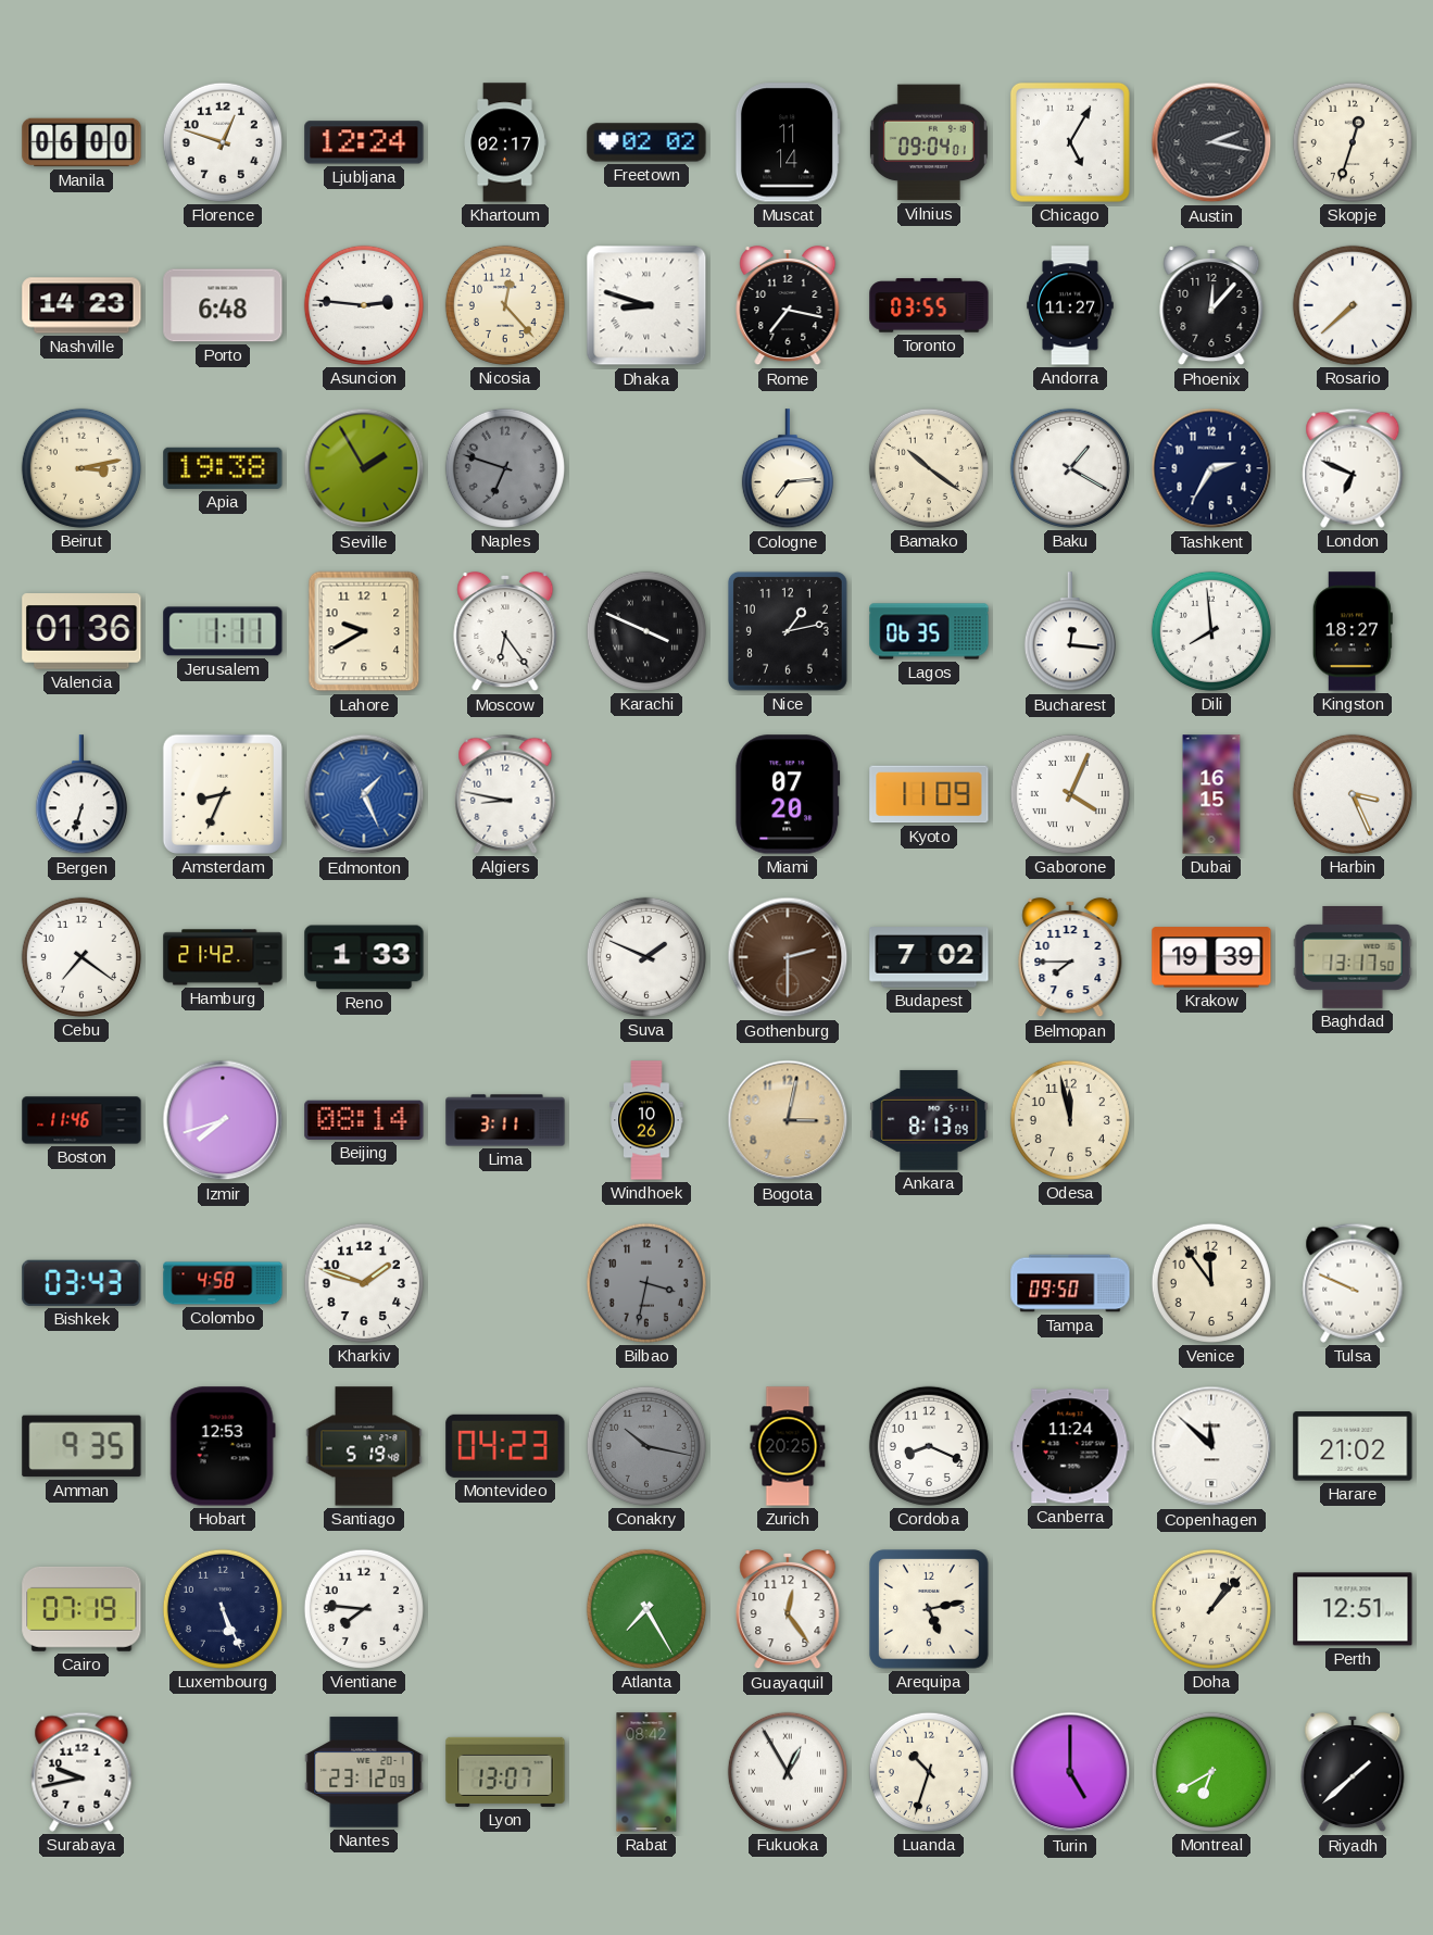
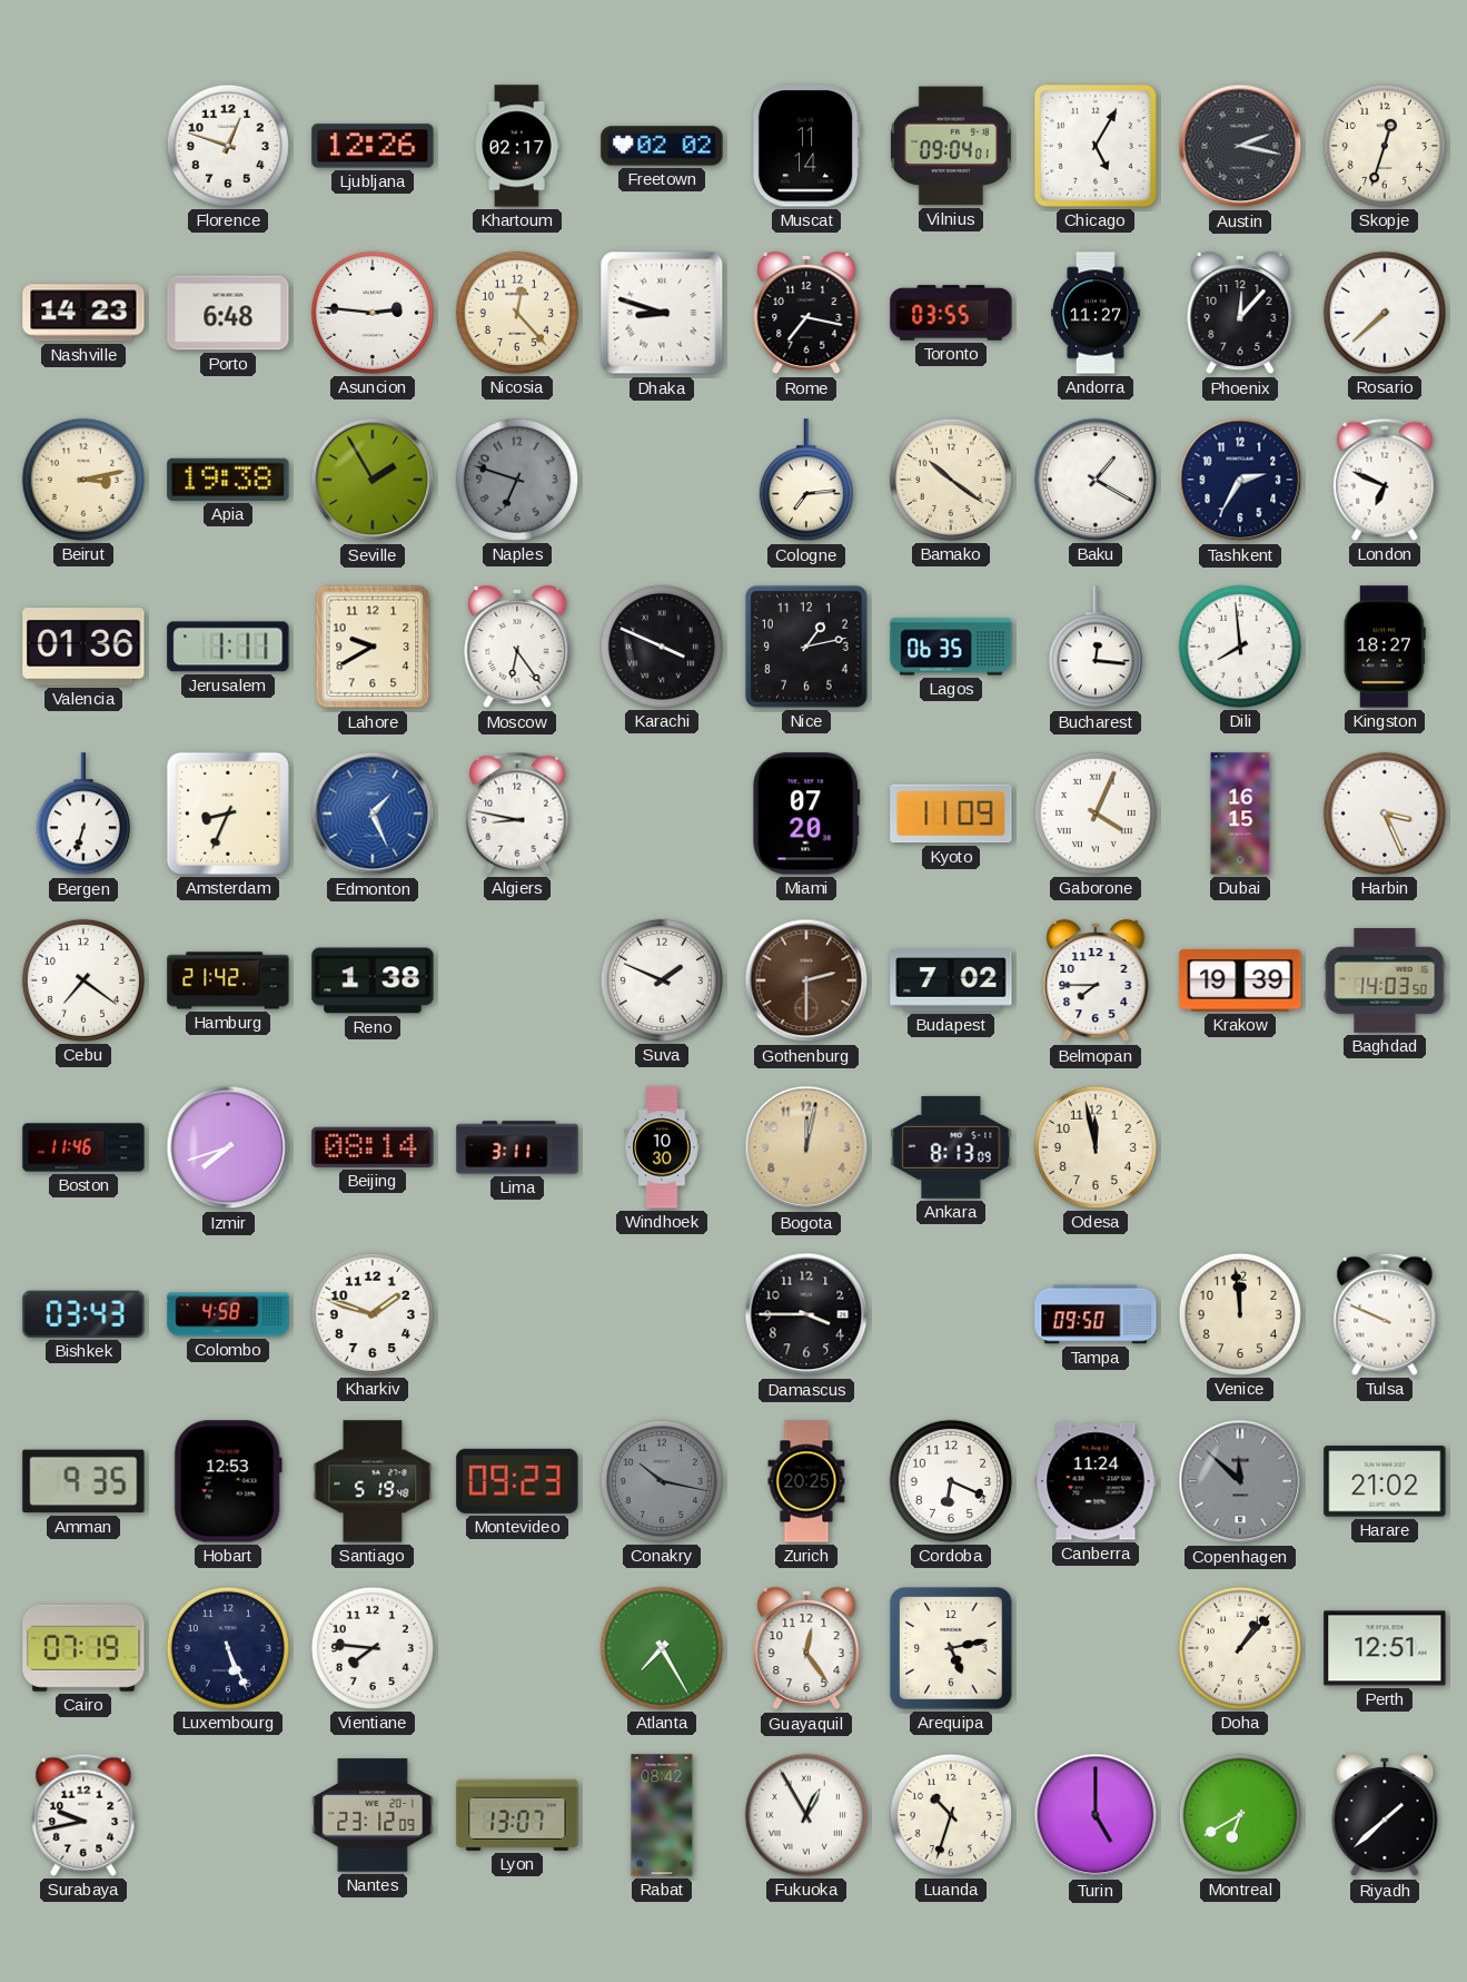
Manila: 06:00 -> none (81, 142)
Ljubljana: 12:24 -> 12:26 (373, 146)
Reno: 1:33 -> 1:38 (373, 980)
Baghdad: 13:17 -> 14:03 (1385, 980)
Windhoek: 10:26 -> 10:30 (662, 1147)
Bogota: 3:02 -> 12:02 (806, 1147)
Bilbao: 3:32 -> none (646, 1283)
Damascus: none -> 3:45 (806, 1314)
Venice: 11:54 -> 11:59 (1240, 1314)
Montevideo: 04:23 -> 09:23 (517, 1481)
Cordoba: 8:19 -> 6:19 (951, 1481)
Copenhagen dial: white -> grey (1240, 1481)
